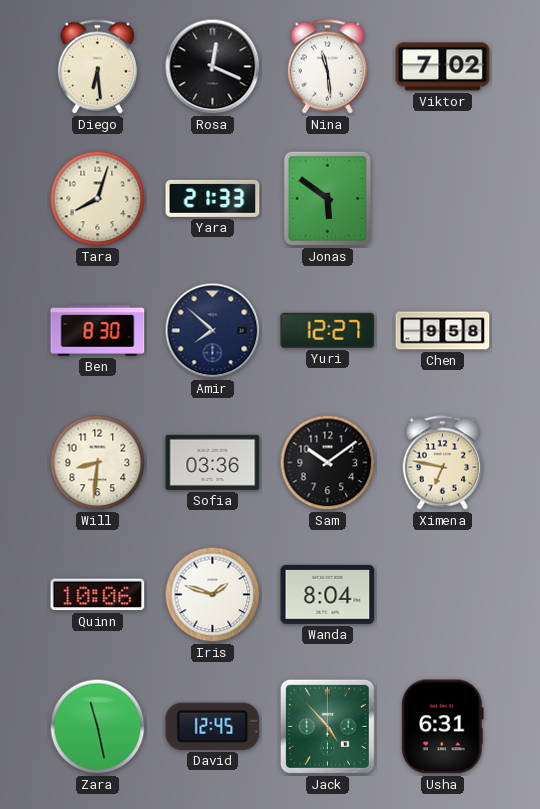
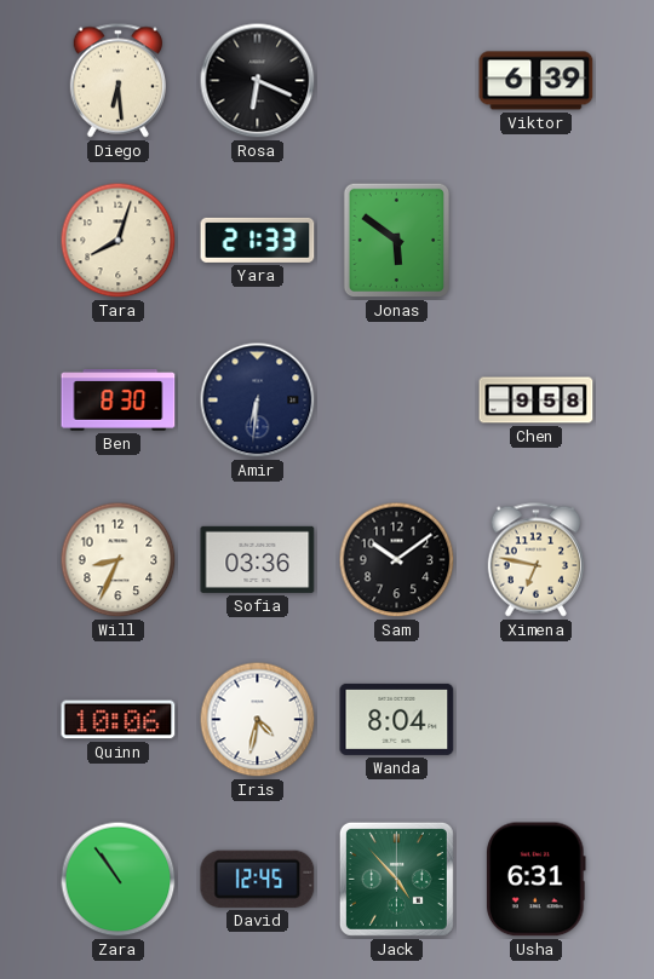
Rosa: 12:19 -> 6:19 (258, 81)
Nina: 11:29 -> none (327, 67)
Viktor: 7:02 -> 6:39 (537, 81)
Amir: 7:52 -> 6:31 (258, 401)
Yuri: 12:27 -> none (328, 330)
Will: 8:31 -> 8:34 (119, 560)
Iris: 1:48 -> 4:32 (258, 720)
Zara: 11:28 -> 10:54 (119, 880)
